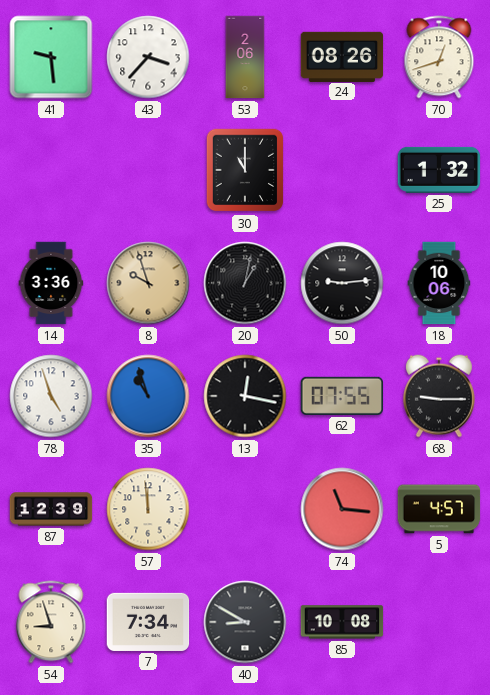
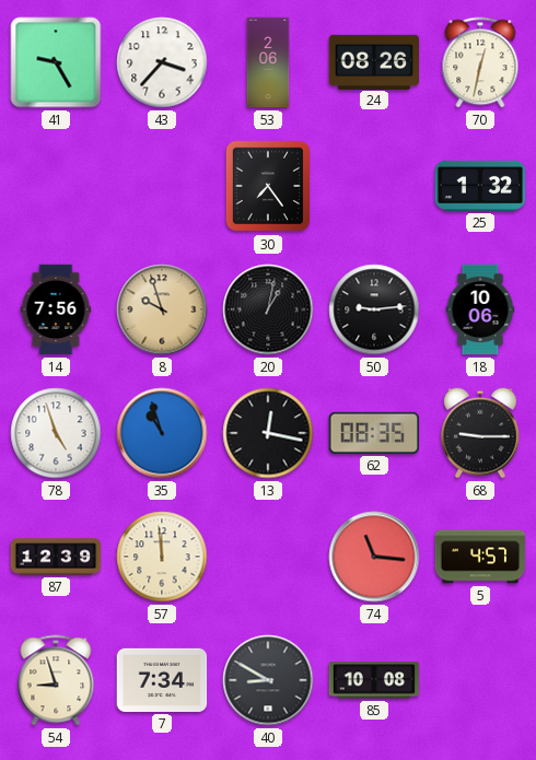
41: 9:29 -> 9:25 (56, 62)
70: 12:42 -> 12:32 (480, 62)
30: 11:00 -> 7:24 (268, 186)
14: 3:36 -> 7:56 (56, 309)
62: 07:55 -> 08:35 (373, 433)
